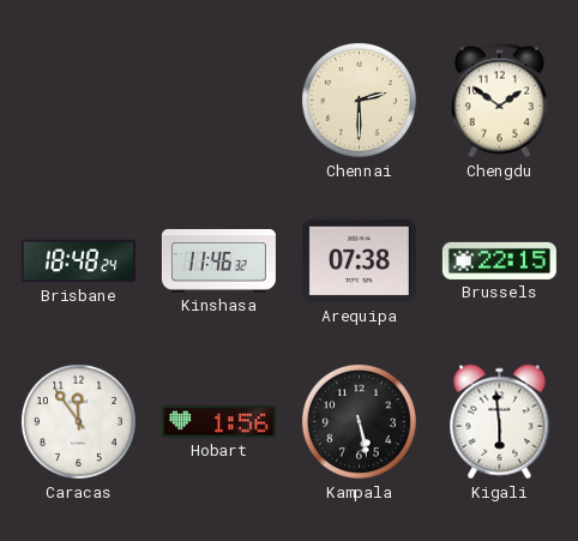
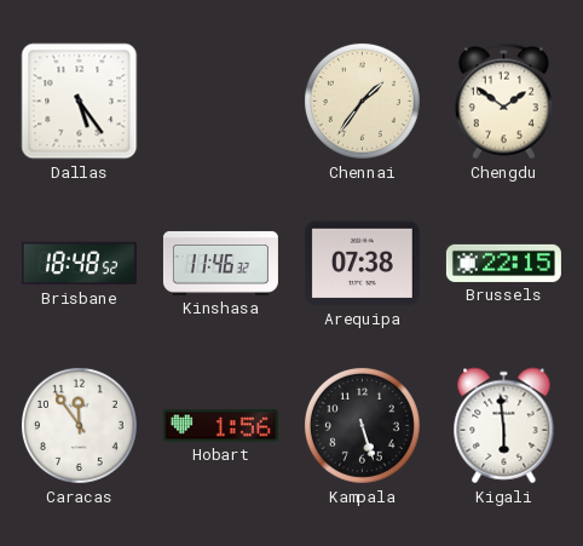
Dallas: none -> 5:24 (80, 102)
Chennai: 2:30 -> 1:36 (362, 100)
Brisbane: 18:48:24 -> 18:48:52 (79, 264)
Kampala: 5:28 -> 5:27 (362, 425)
